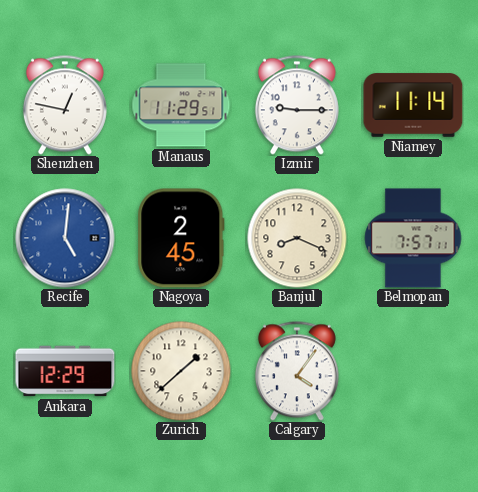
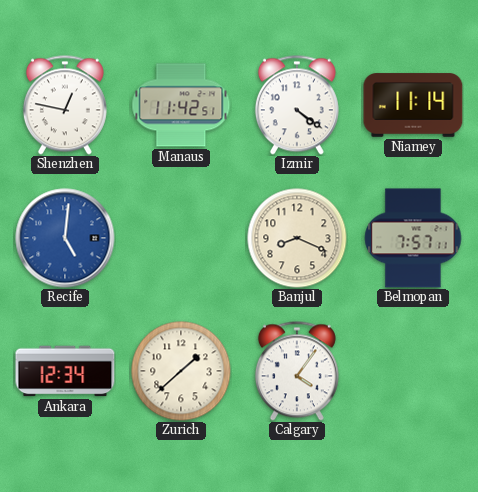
Manaus: 11:29 -> 11:42 (181, 105)
Izmir: 9:15 -> 4:21 (297, 105)
Nagoya: 2:45 -> none (181, 238)
Ankara: 12:29 -> 12:34 (65, 371)
